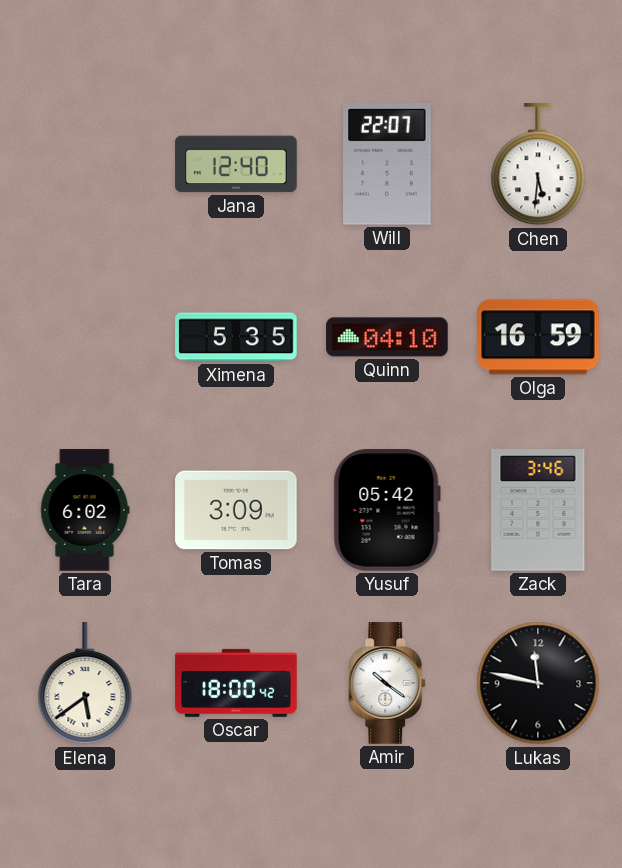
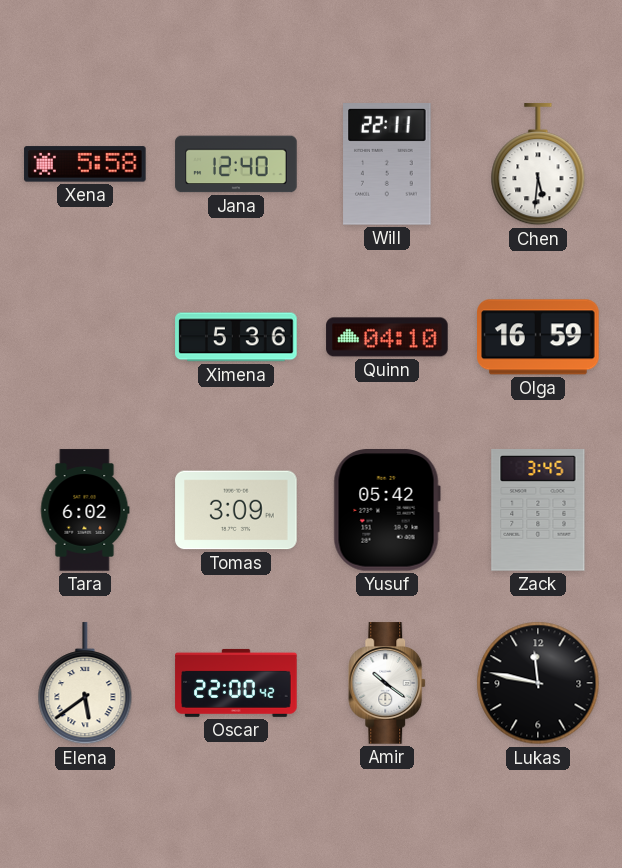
Xena: none -> 5:58 (85, 164)
Will: 22:07 -> 22:11 (387, 164)
Ximena: 5:35 -> 5:36 (236, 337)
Zack: 3:46 -> 3:45 (538, 510)
Oscar: 18:00 -> 22:00 (236, 683)
